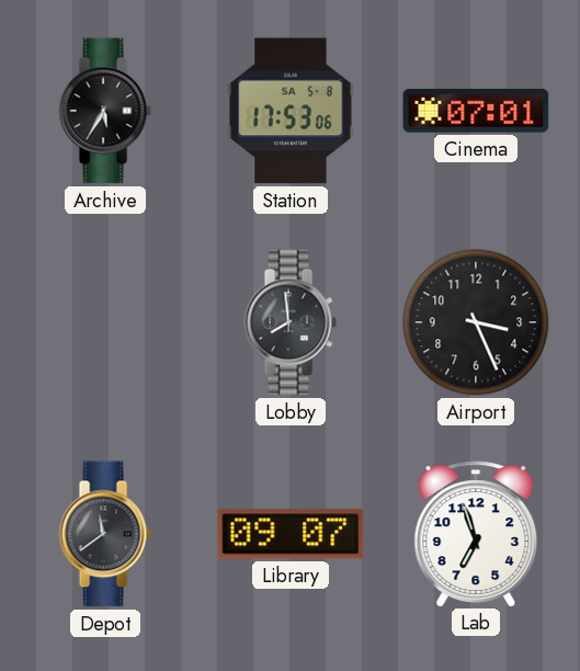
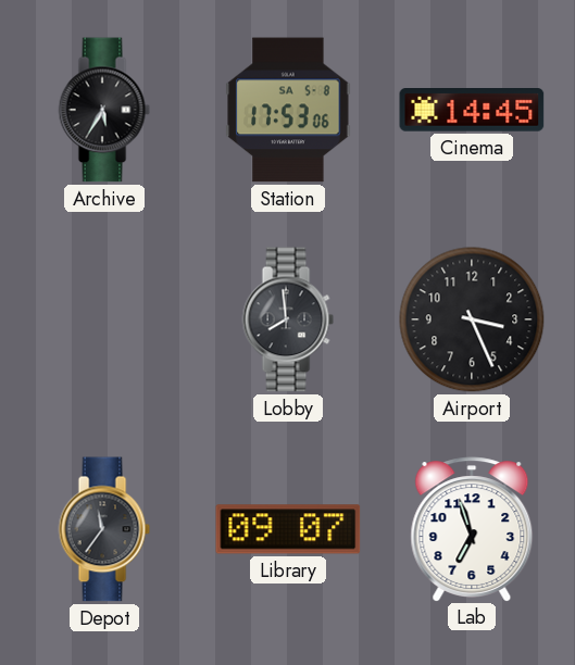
Cinema: 07:01 -> 14:45 (472, 110)
Depot: 11:39 -> 11:36 (104, 529)
